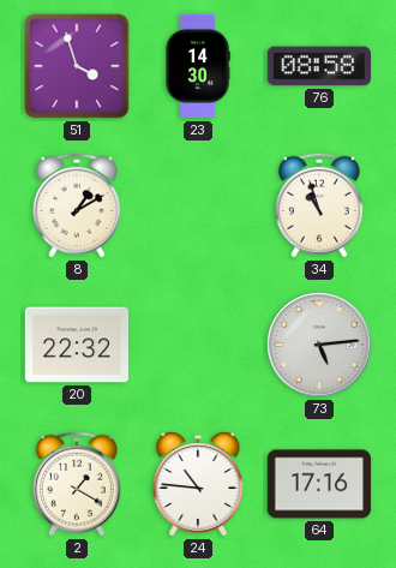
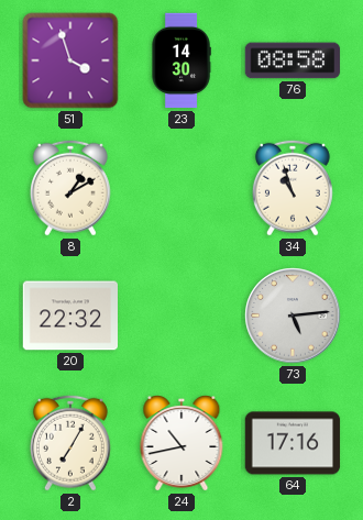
2: 1:20 -> 7:05 (70, 443)
24: 10:46 -> 10:43 (182, 444)
